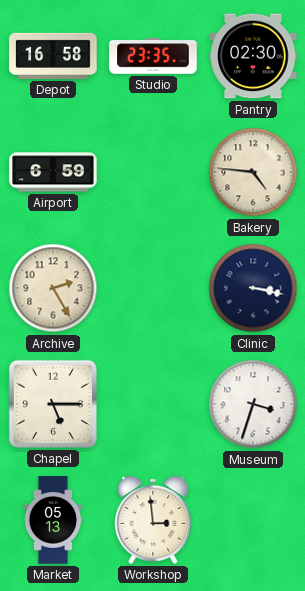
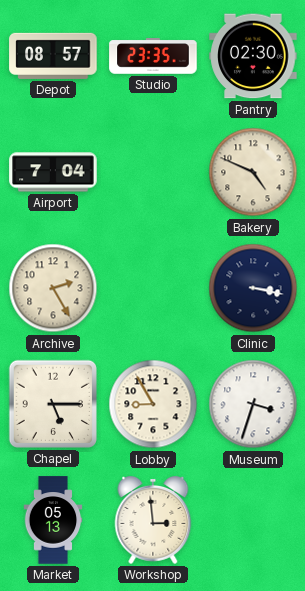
Depot: 16:58 -> 08:57 (53, 56)
Airport: 6:59 -> 7:04 (53, 172)
Bakery: 4:46 -> 4:49 (253, 172)
Lobby: none -> 8:55 (153, 404)
